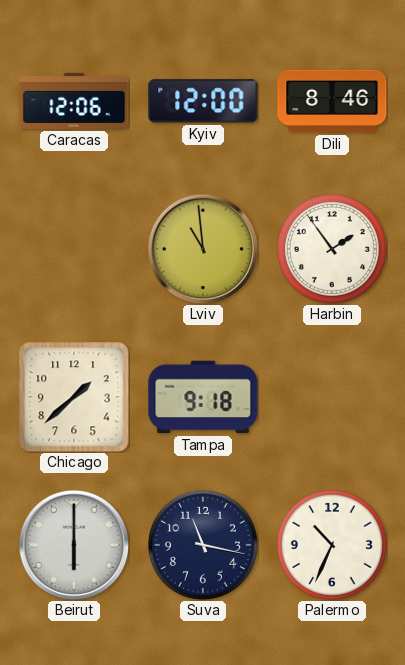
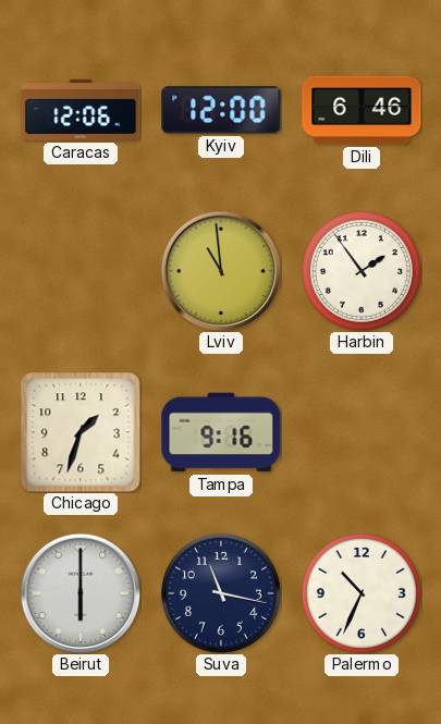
Dili: 8:46 -> 6:46 (362, 110)
Chicago: 1:38 -> 1:33 (81, 432)
Tampa: 9:18 -> 9:16 (221, 432)
